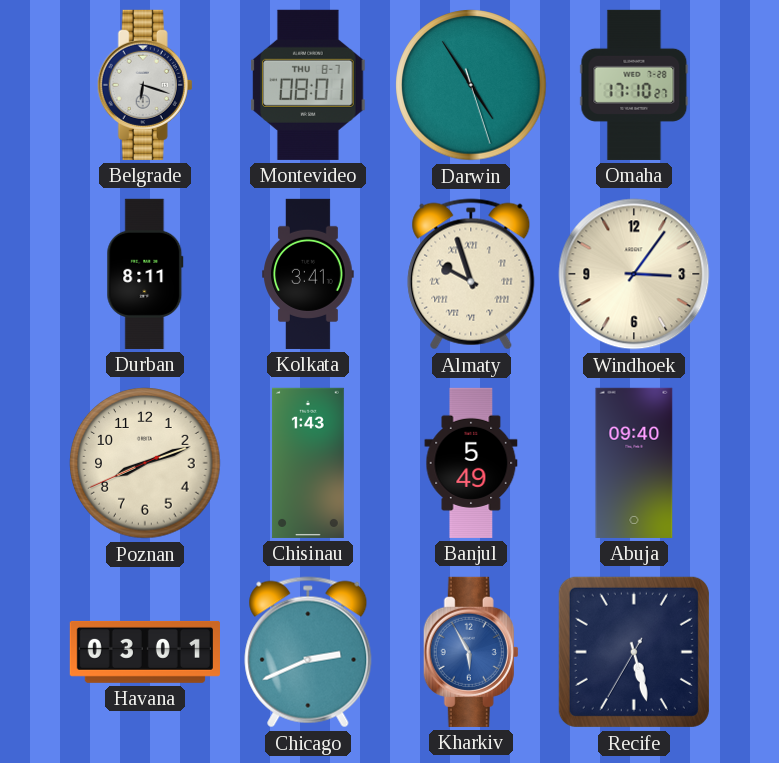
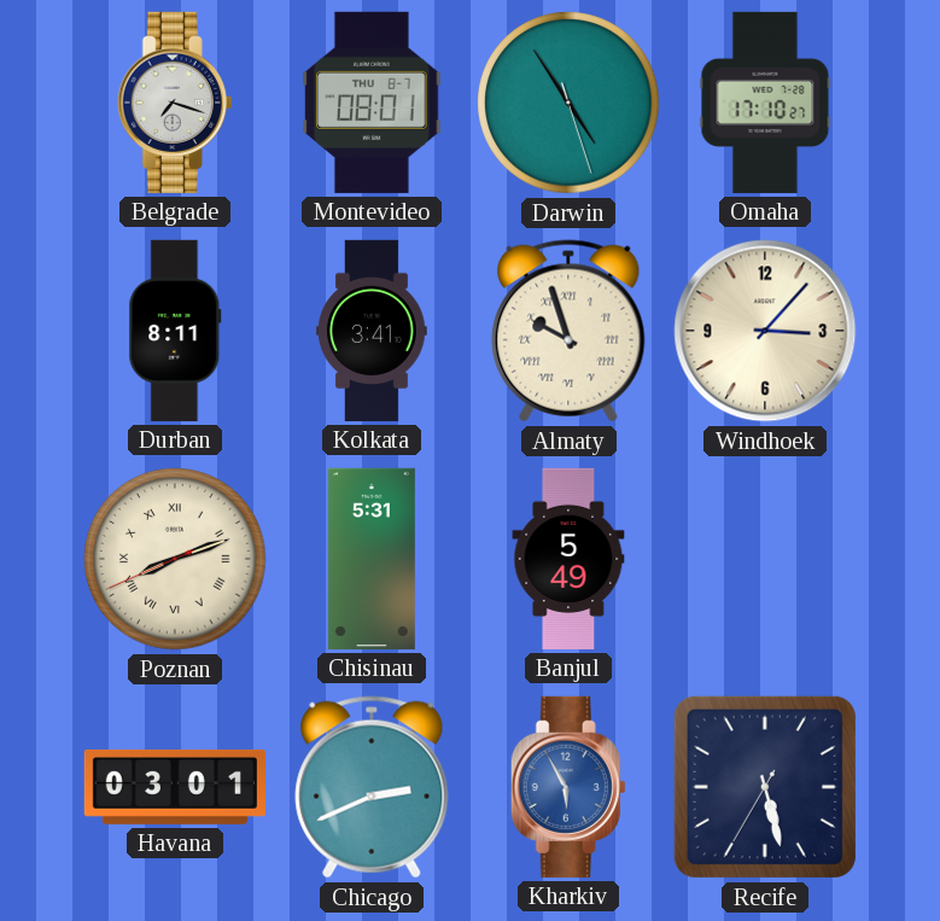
Belgrade: 6:18 -> 7:18 (175, 103)
Windhoek: 3:06 -> 3:07 (765, 331)
Poznan numerals: Arabic -> Roman (175, 559)
Chisinau: 1:43 -> 5:31 (372, 559)
Abuja: 09:40 -> none (634, 463)
